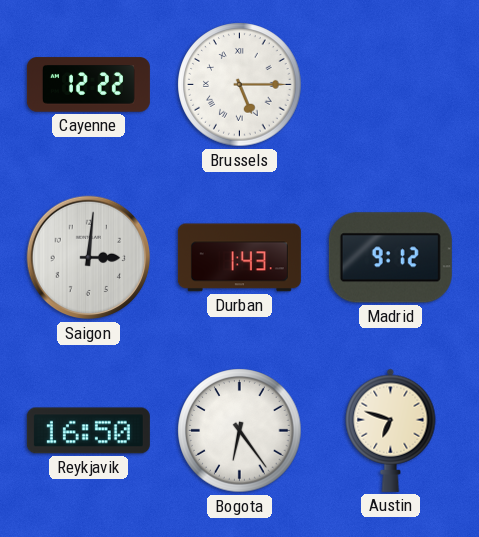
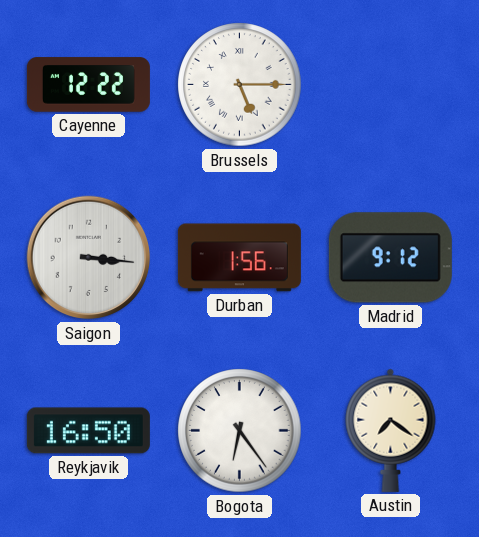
Saigon: 3:01 -> 3:16 (89, 258)
Durban: 1:43 -> 1:56 (239, 258)
Austin: 6:48 -> 7:21 (391, 430)
